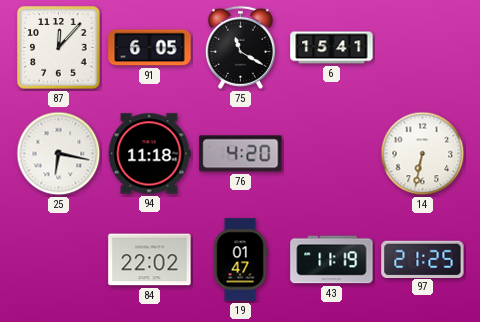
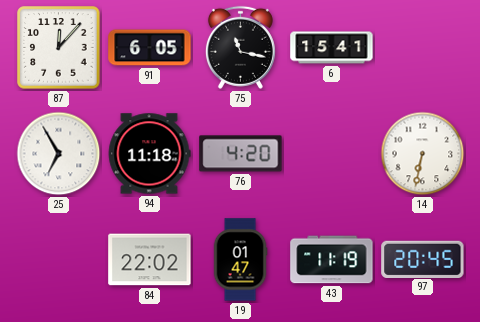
75: 11:20 -> 11:17 (240, 47)
25: 6:17 -> 6:55 (59, 154)
97: 21:25 -> 20:45 (423, 259)
